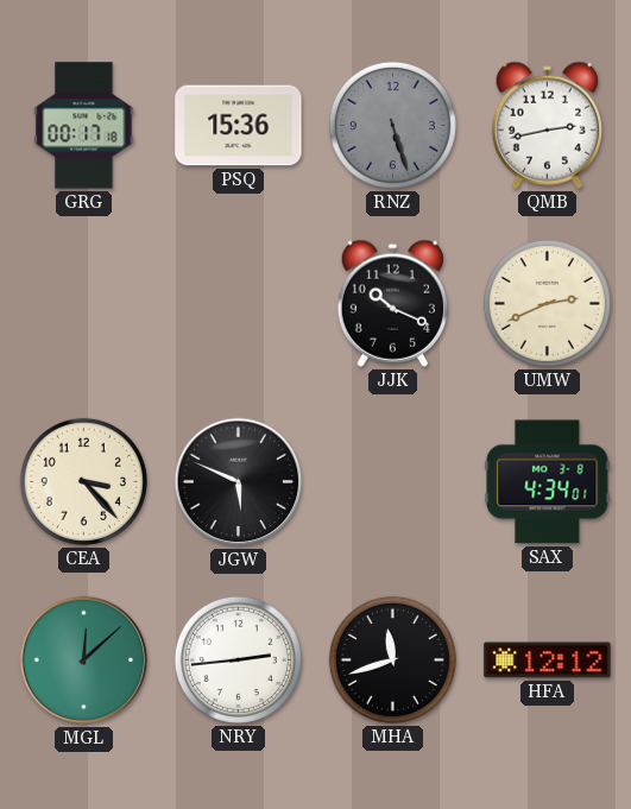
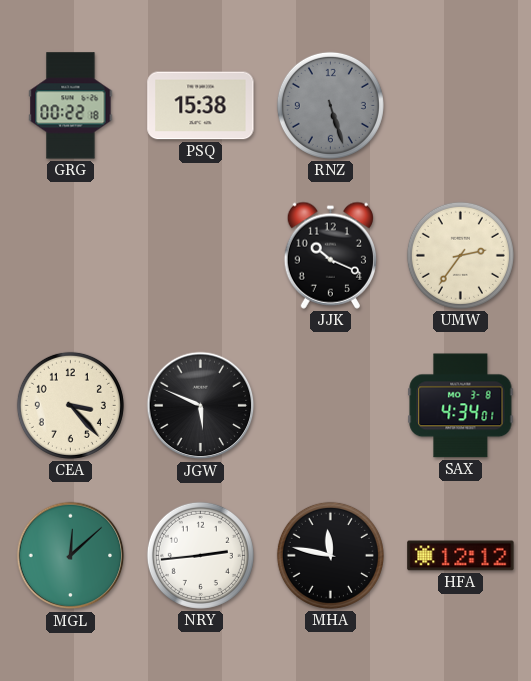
GRG: 00:17 -> 00:22 (71, 106)
PSQ: 15:36 -> 15:38 (201, 106)
QMB: 2:43 -> none (547, 125)
UMW: 2:41 -> 2:36 (460, 255)
MHA: 11:42 -> 11:47 (330, 555)
